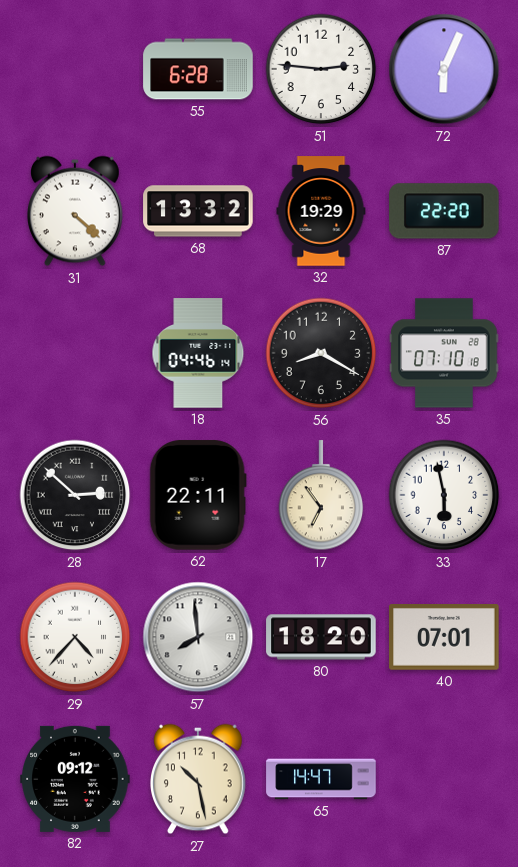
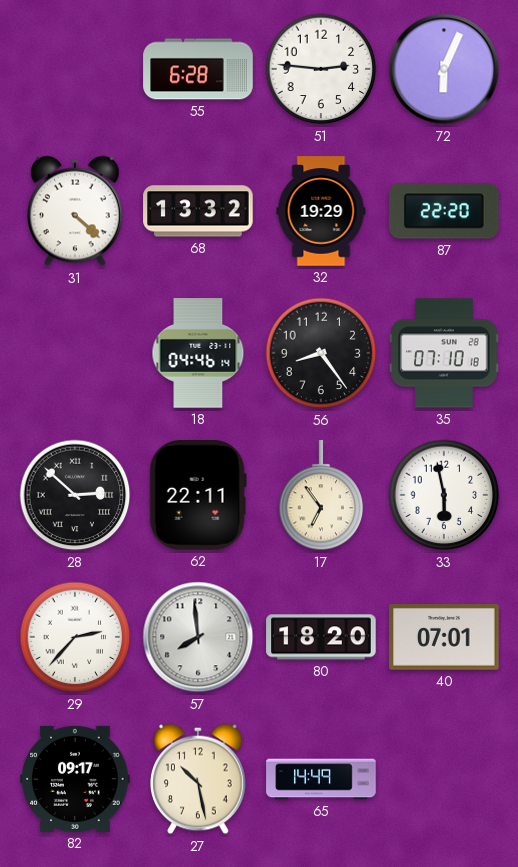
56: 8:20 -> 8:24 (321, 353)
29: 4:37 -> 2:37 (75, 637)
82: 09:12 -> 09:17 (75, 779)
65: 14:47 -> 14:49 (321, 779)
